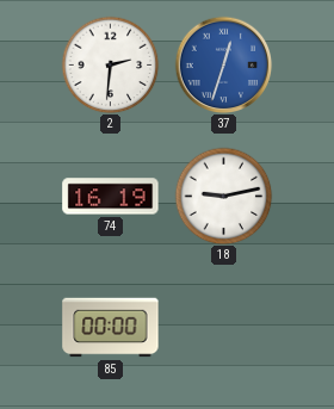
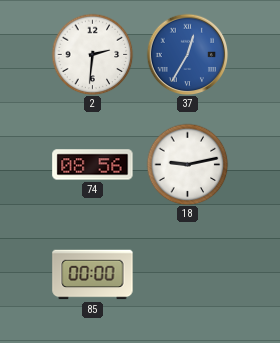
37: 12:33 -> 12:35 (187, 54)
74: 16:19 -> 08:56 (93, 165)
